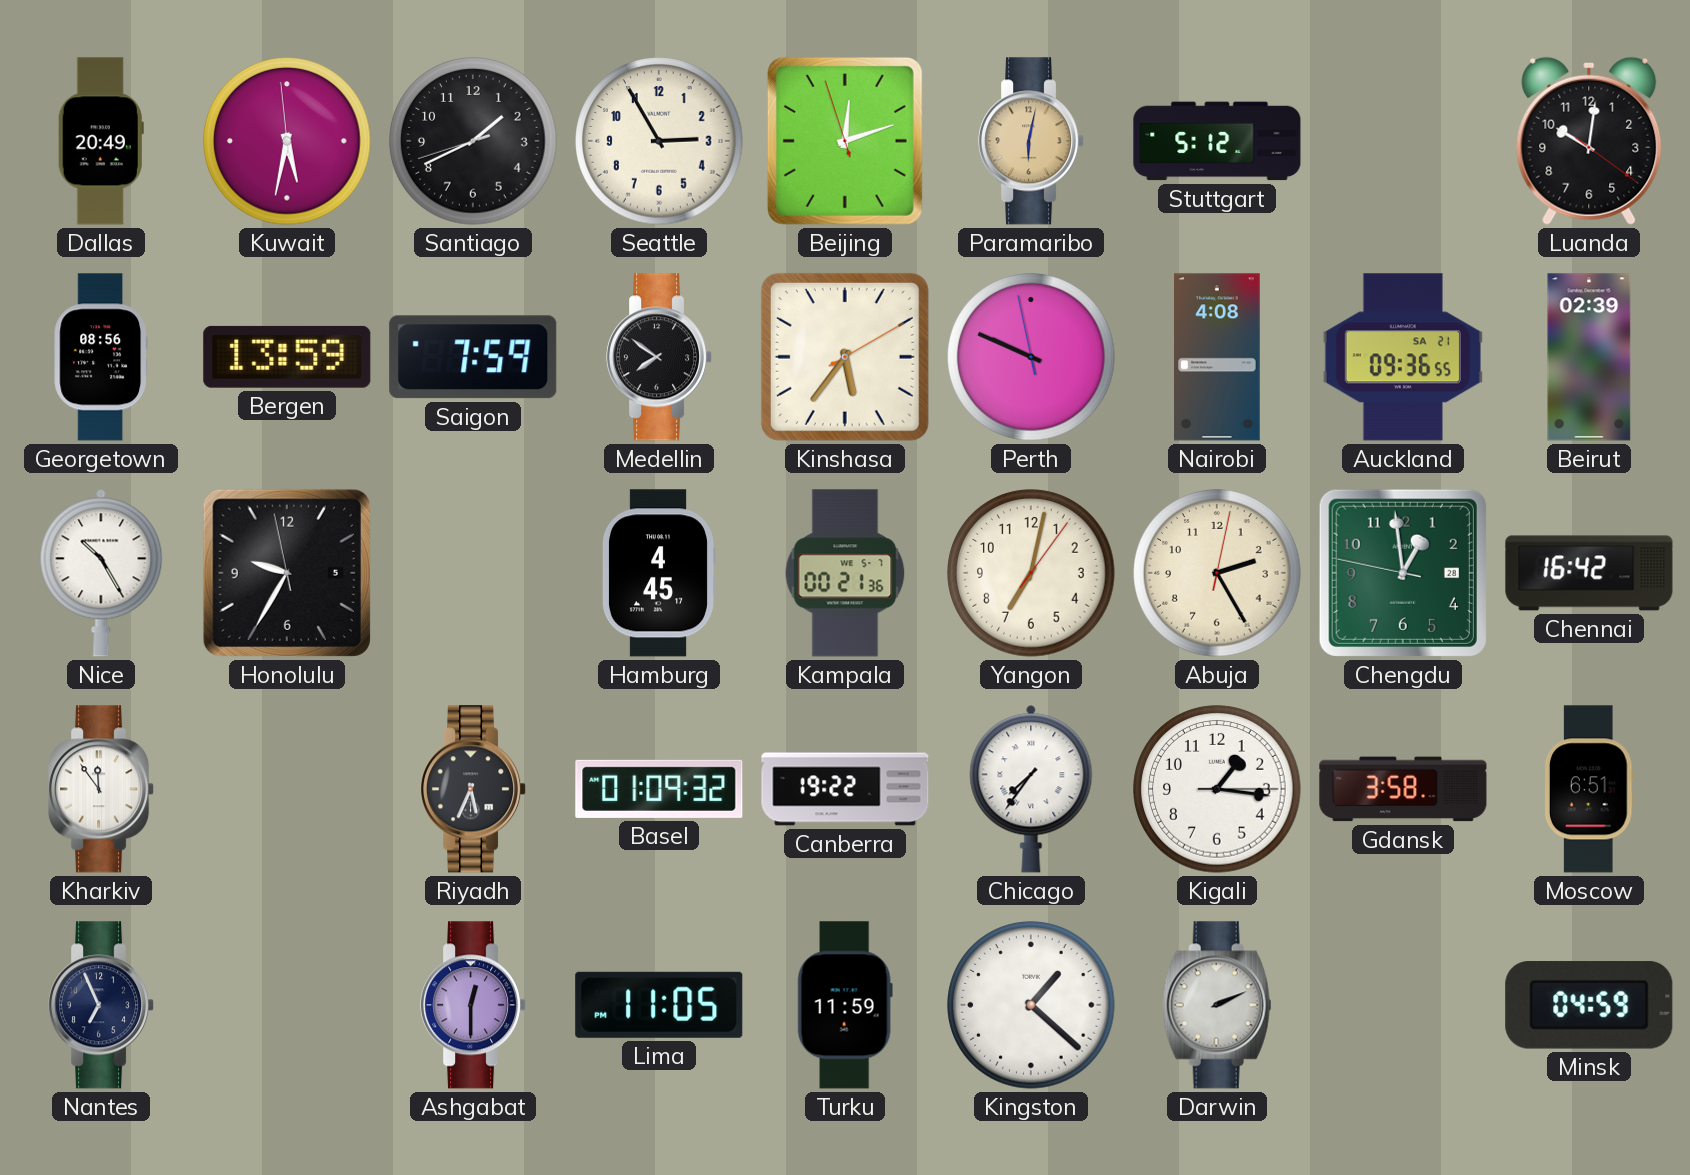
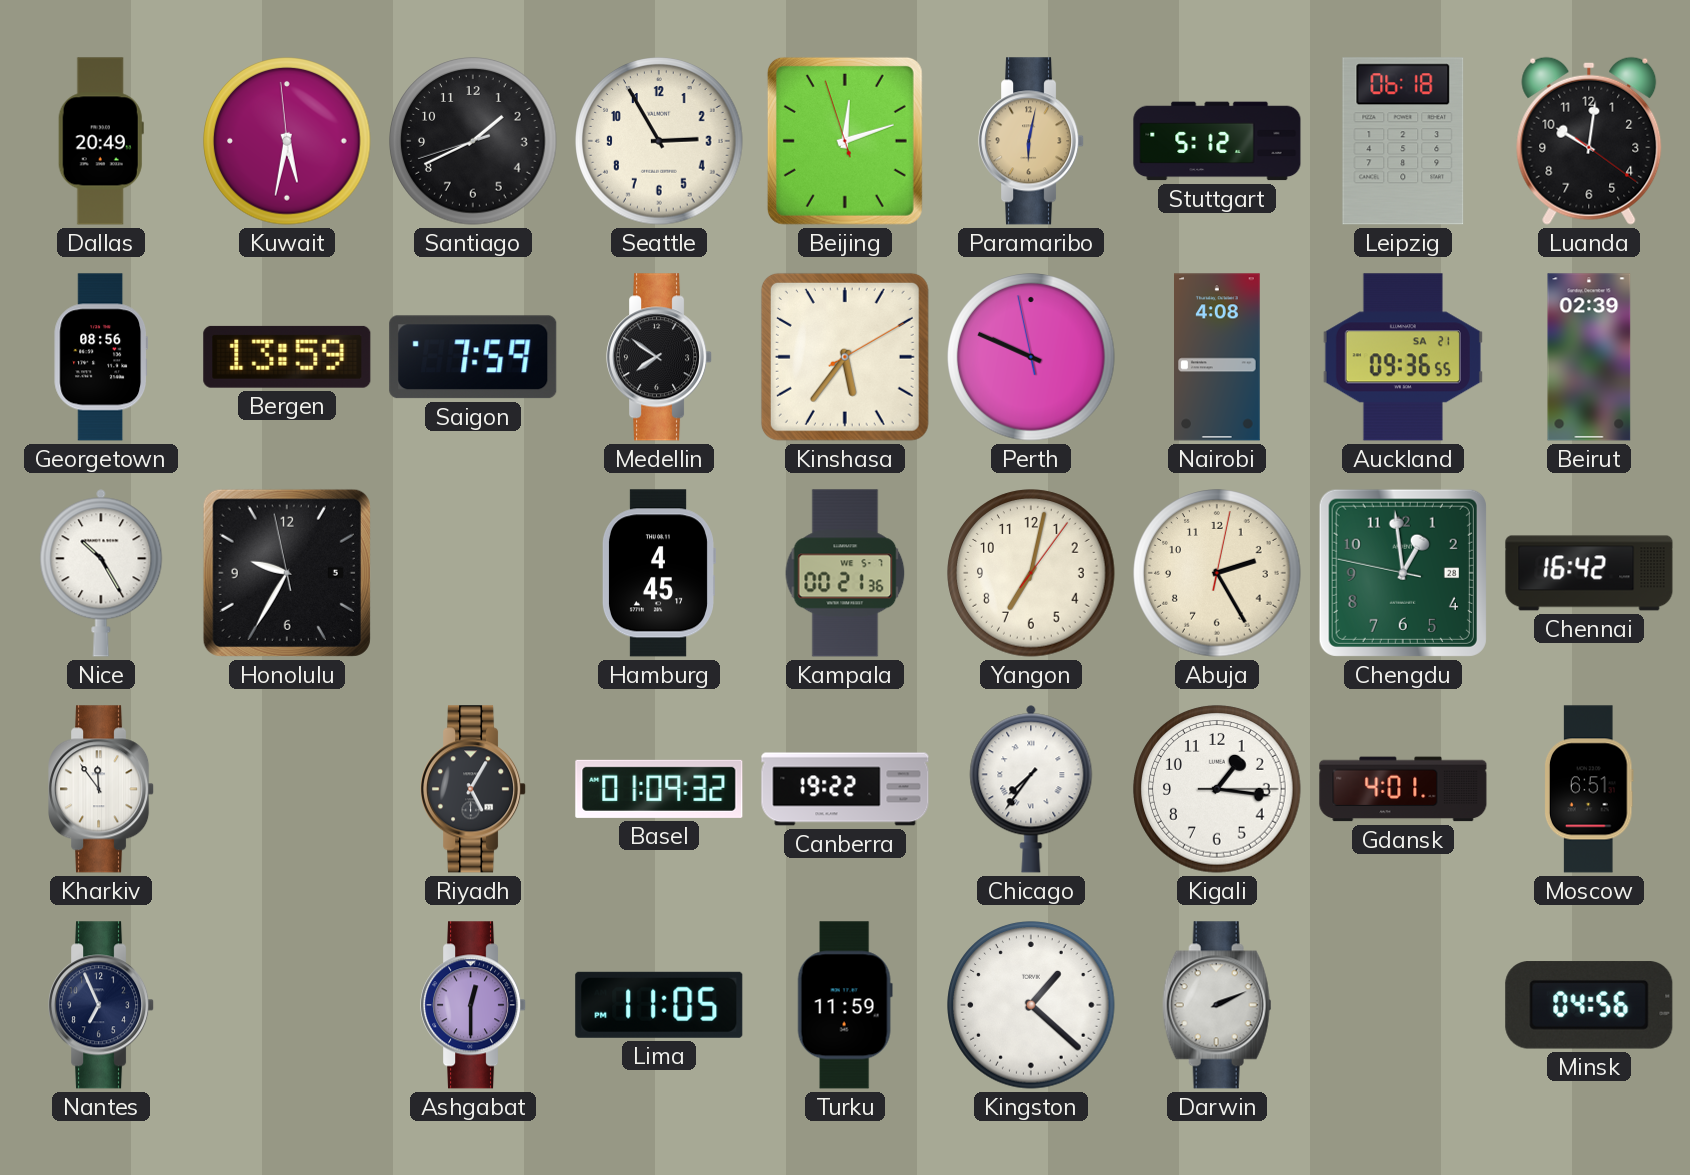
Leipzig: none -> 06:18 (1403, 141)
Riyadh: 5:34 -> 5:05 (474, 789)
Gdansk: 3:58 -> 4:01 (1403, 789)
Minsk: 04:59 -> 04:56 (1589, 1005)
